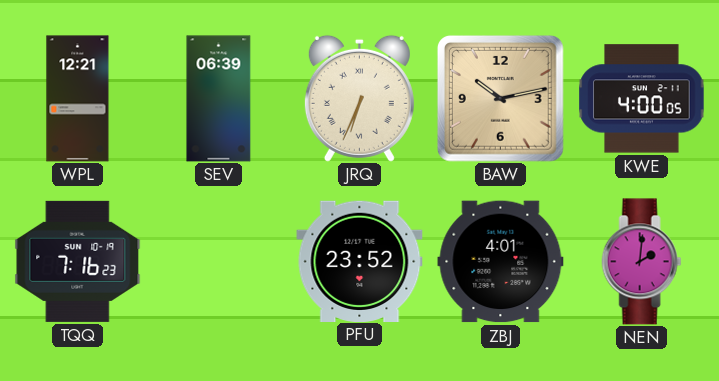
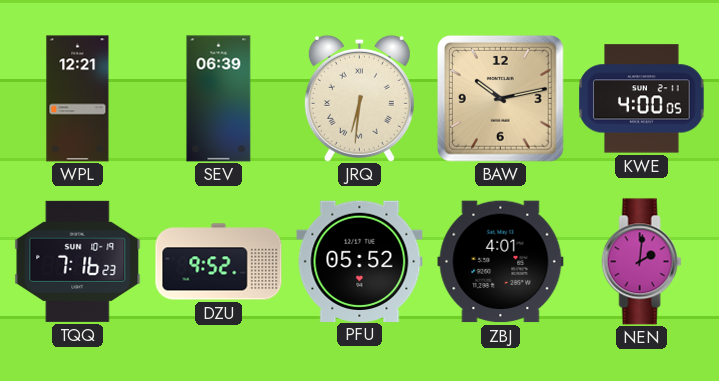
JRQ: 6:34 -> 6:31 (359, 98)
DZU: none -> 9:52 (219, 262)
PFU: 23:52 -> 05:52 (360, 261)
